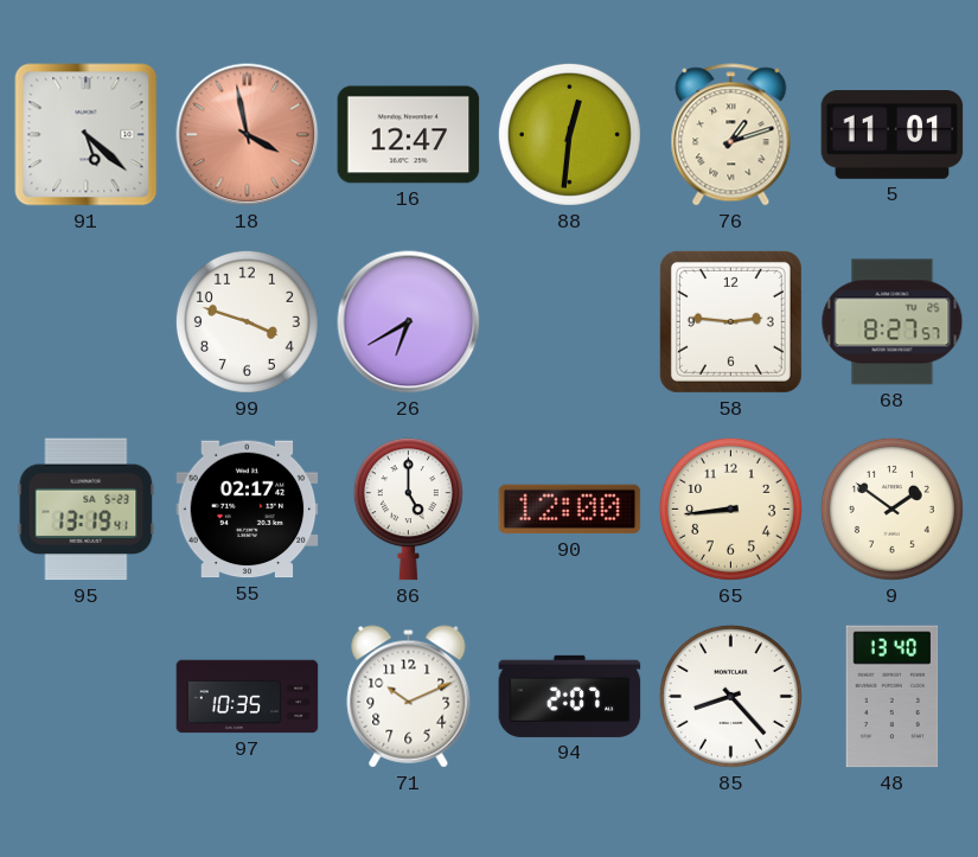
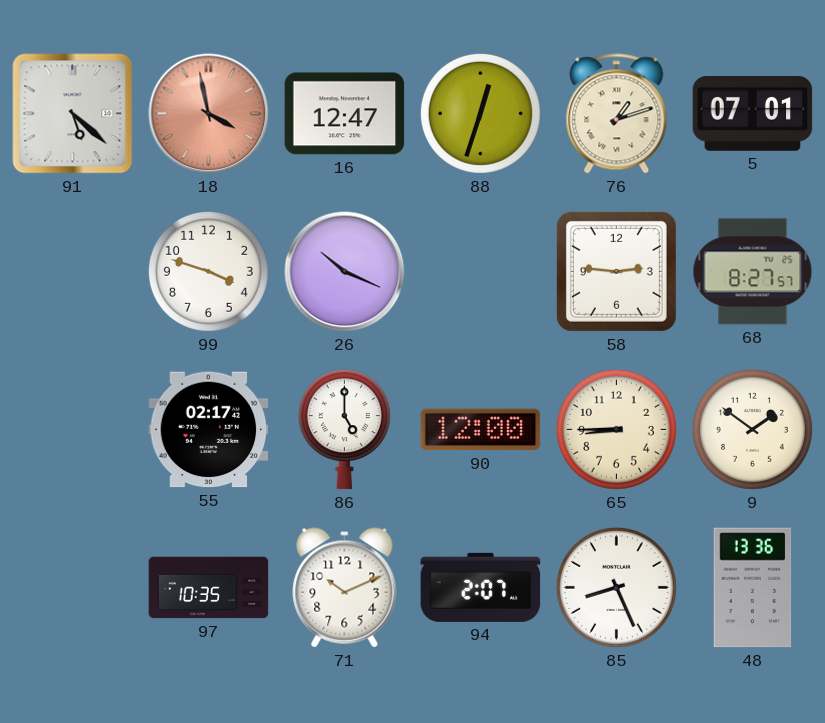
88: 12:31 -> 12:33 (480, 113)
5: 11:01 -> 07:01 (753, 114)
26: 6:40 -> 10:19 (345, 272)
95: 13:19 -> none (87, 510)
65: 8:44 -> 8:45 (616, 429)
85: 8:23 -> 8:26 (616, 587)
48: 13:40 -> 13:36 (753, 588)
